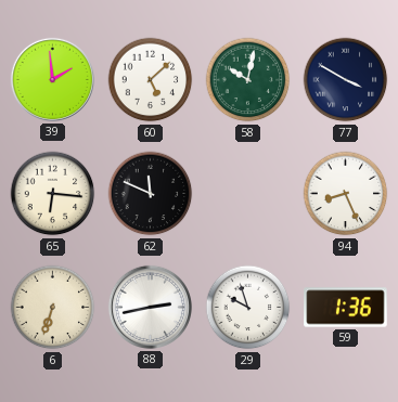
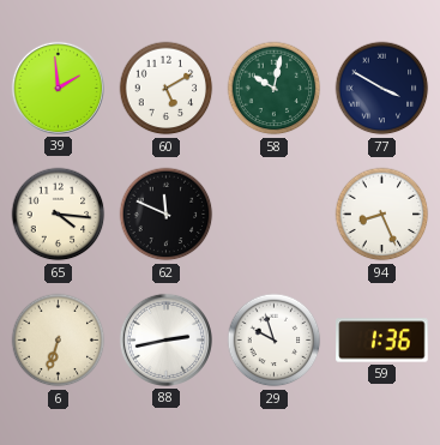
60: 5:08 -> 5:10 (167, 89)
65: 6:16 -> 4:16 (59, 215)
